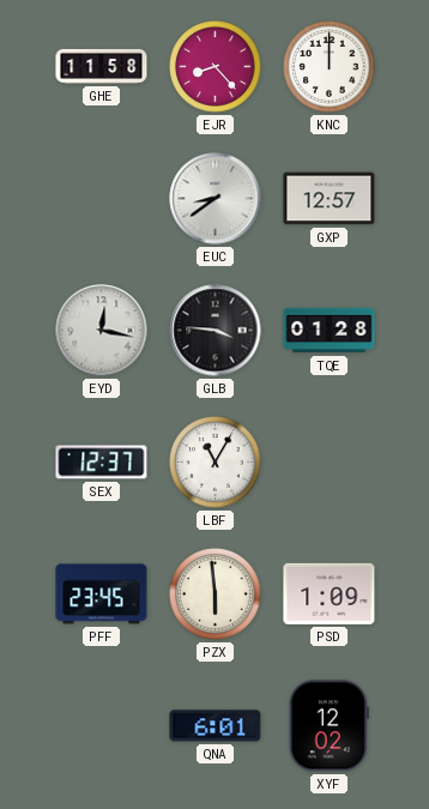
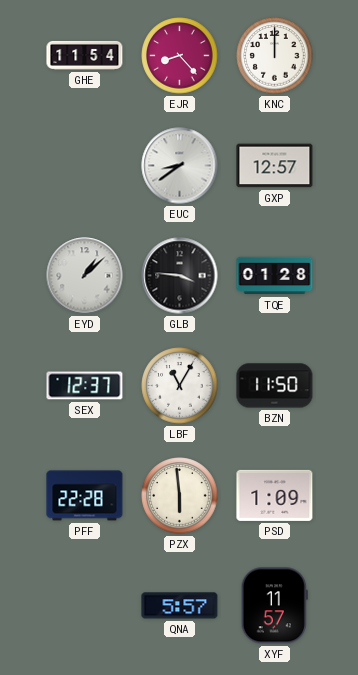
GHE: 11:58 -> 11:54 (85, 55)
EYD: 12:17 -> 1:08 (85, 276)
BZN: none -> 11:50 (275, 386)
PFF: 23:45 -> 22:28 (85, 496)
QNA: 6:01 -> 5:57 (180, 606)
XYF: 12:02 -> 11:57 (274, 606)
